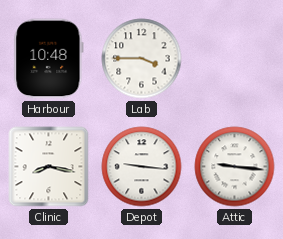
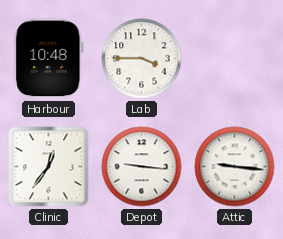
Clinic: 8:17 -> 12:36 (49, 167)
